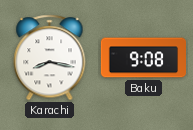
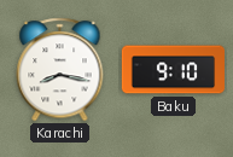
Baku: 9:08 -> 9:10 (173, 70)
